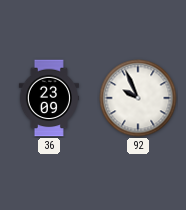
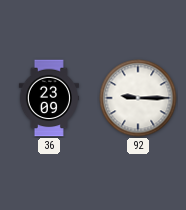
92: 9:56 -> 9:15 (138, 98)
